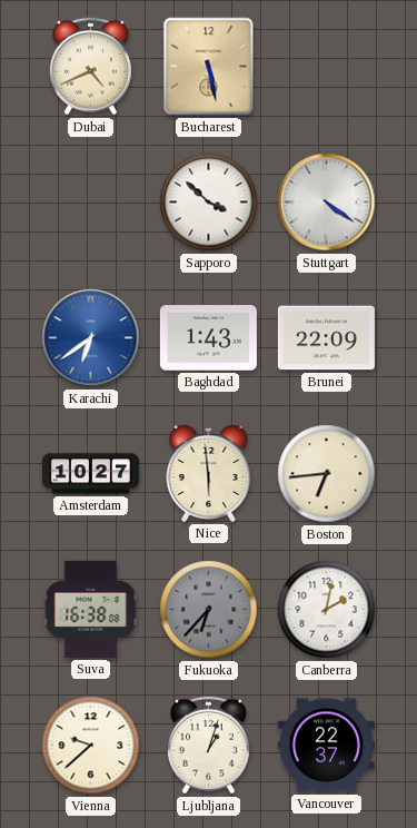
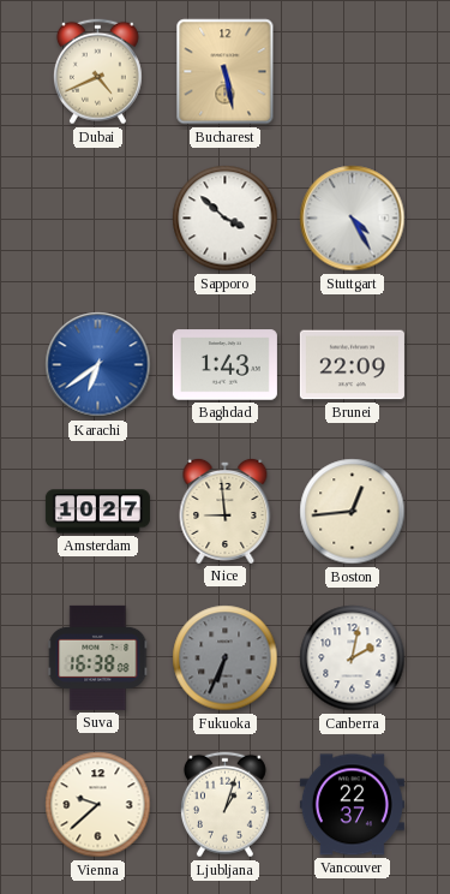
Stuttgart: 4:21 -> 4:25 (353, 219)
Nice: 5:59 -> 8:59 (226, 511)
Boston: 6:44 -> 12:44 (353, 512)
Fukuoka: 6:37 -> 6:34 (226, 658)
